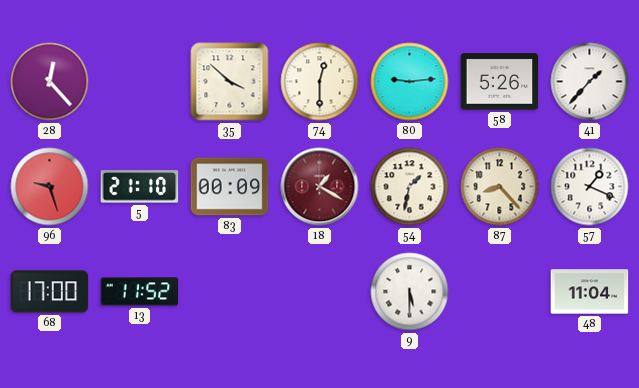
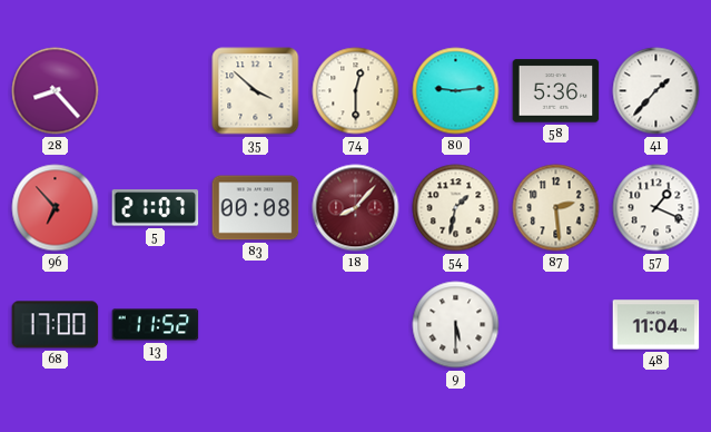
28: 12:23 -> 8:23 (56, 91)
58: 5:26 -> 5:36 (556, 91)
96: 9:27 -> 6:53 (56, 208)
5: 21:10 -> 21:07 (156, 208)
83: 00:09 -> 00:08 (256, 208)
18: 1:20 -> 8:07 (356, 208)
87: 8:23 -> 2:29 (556, 208)
